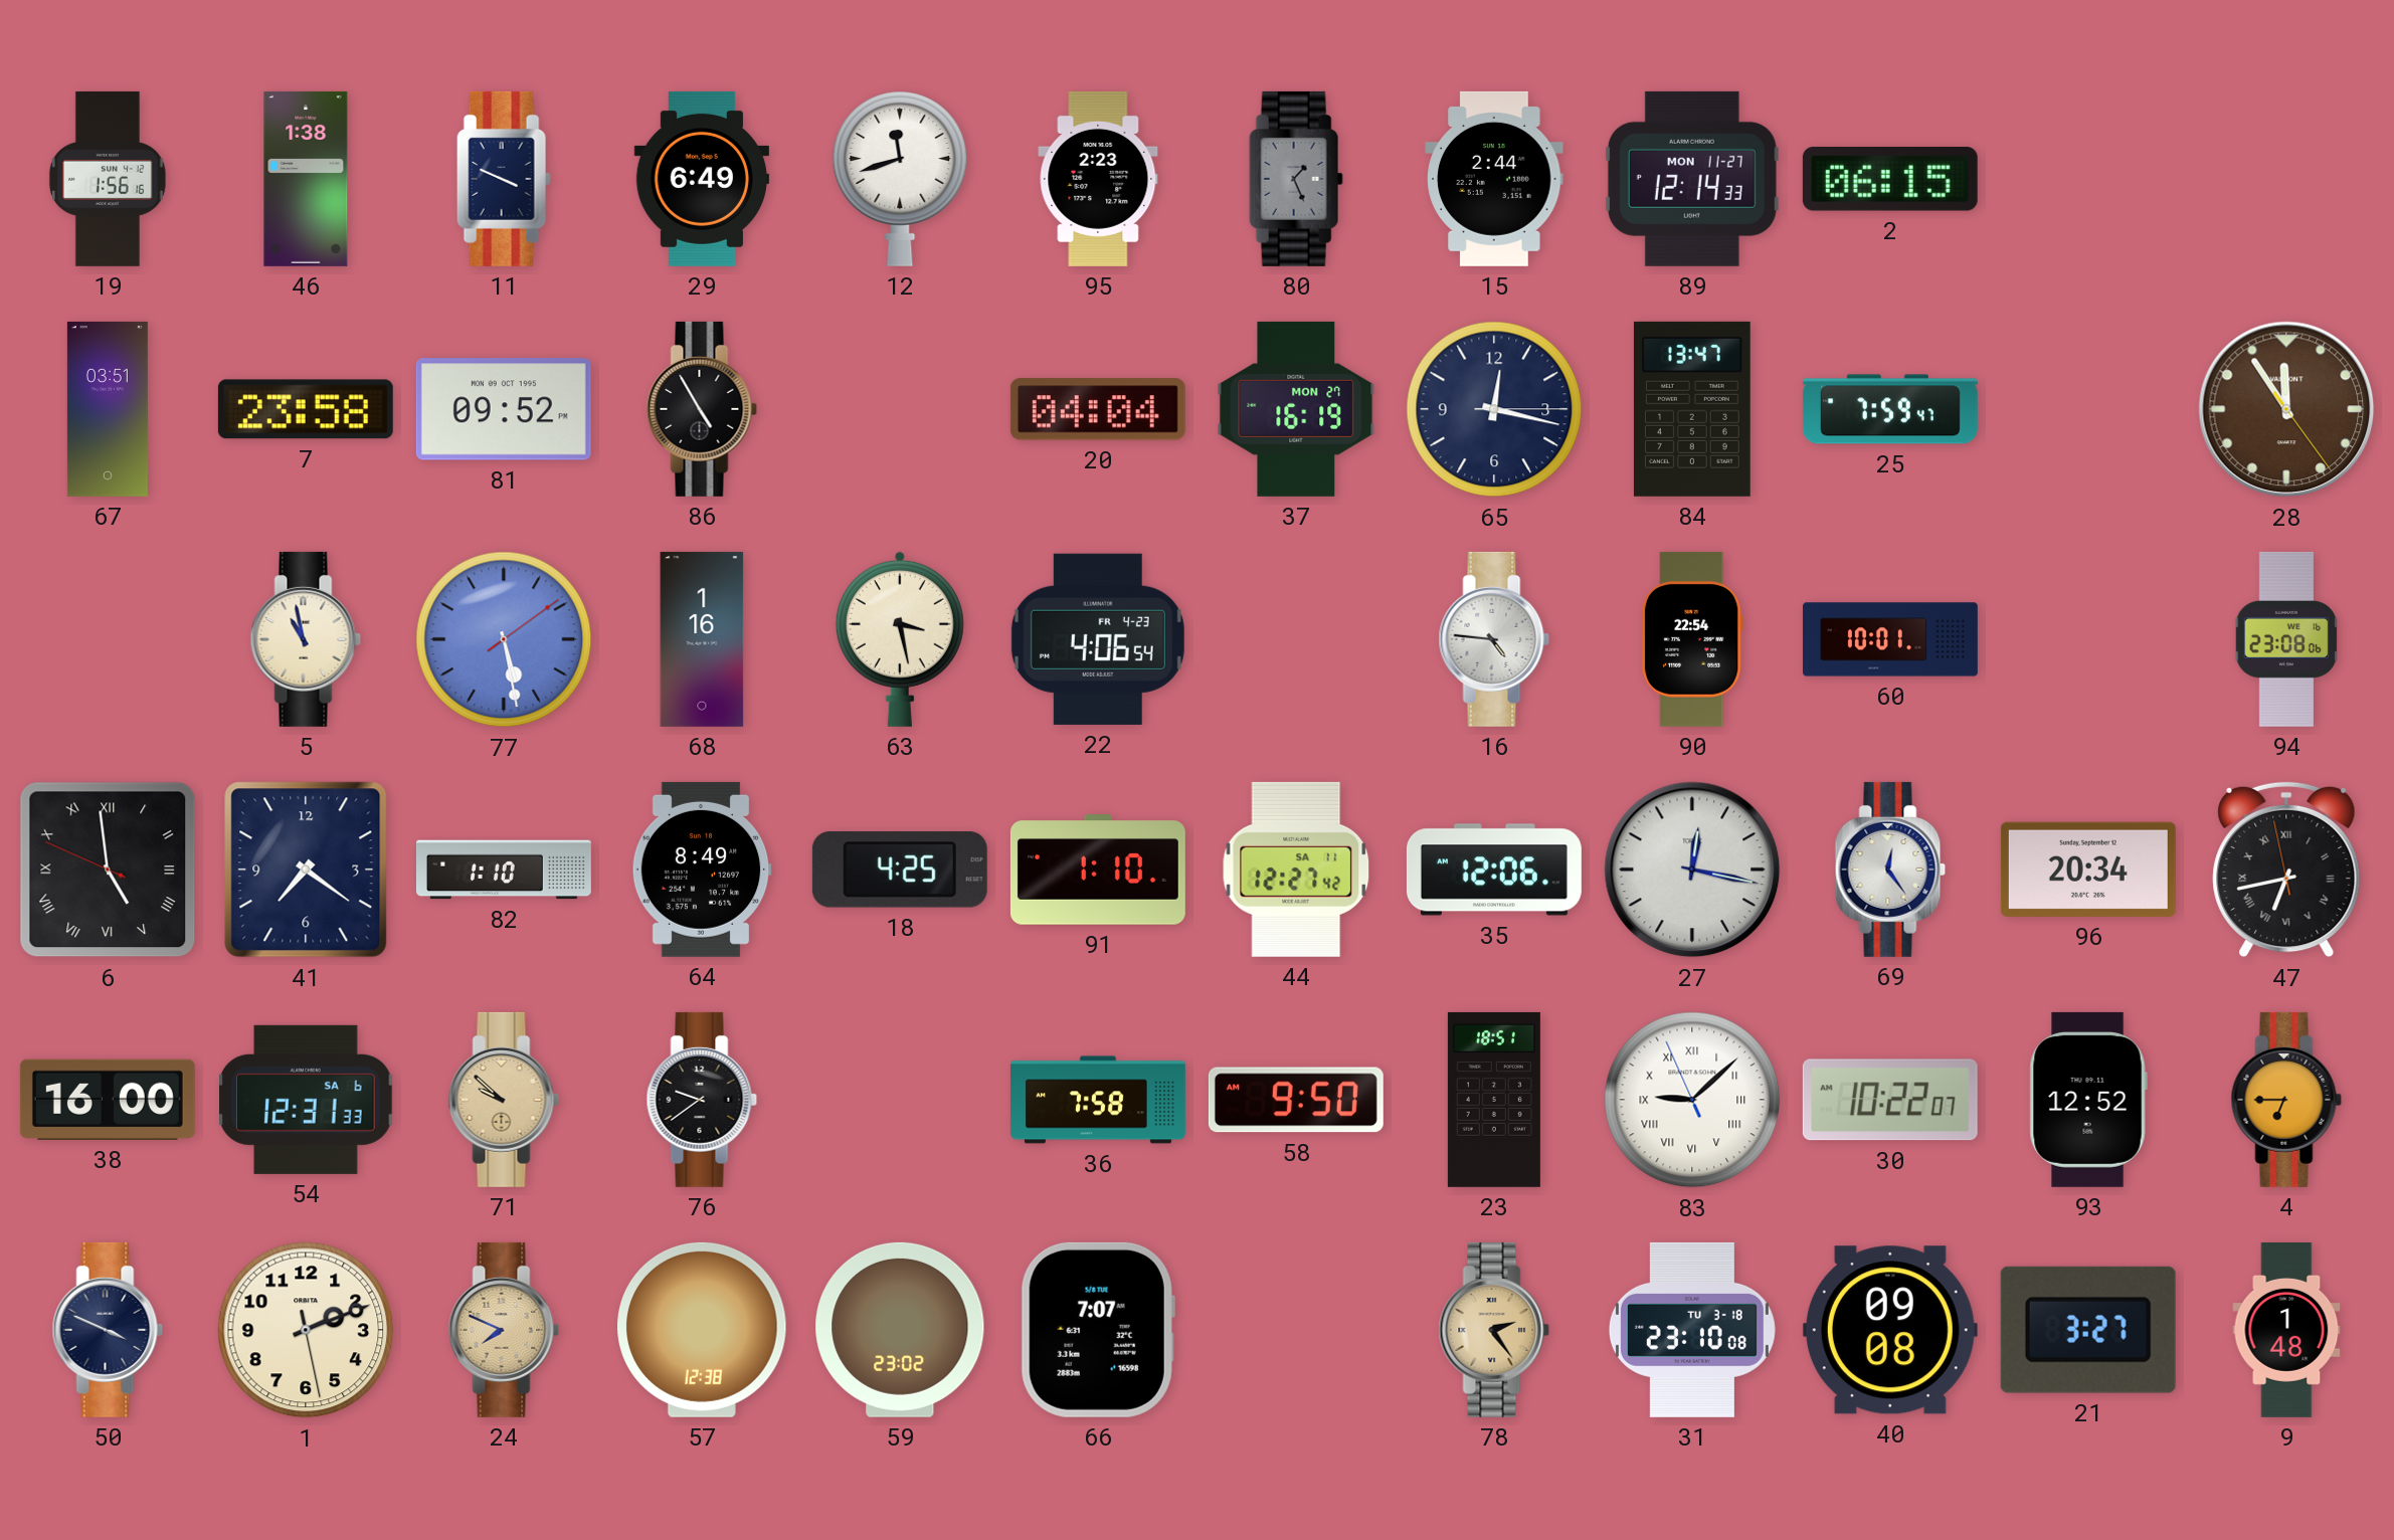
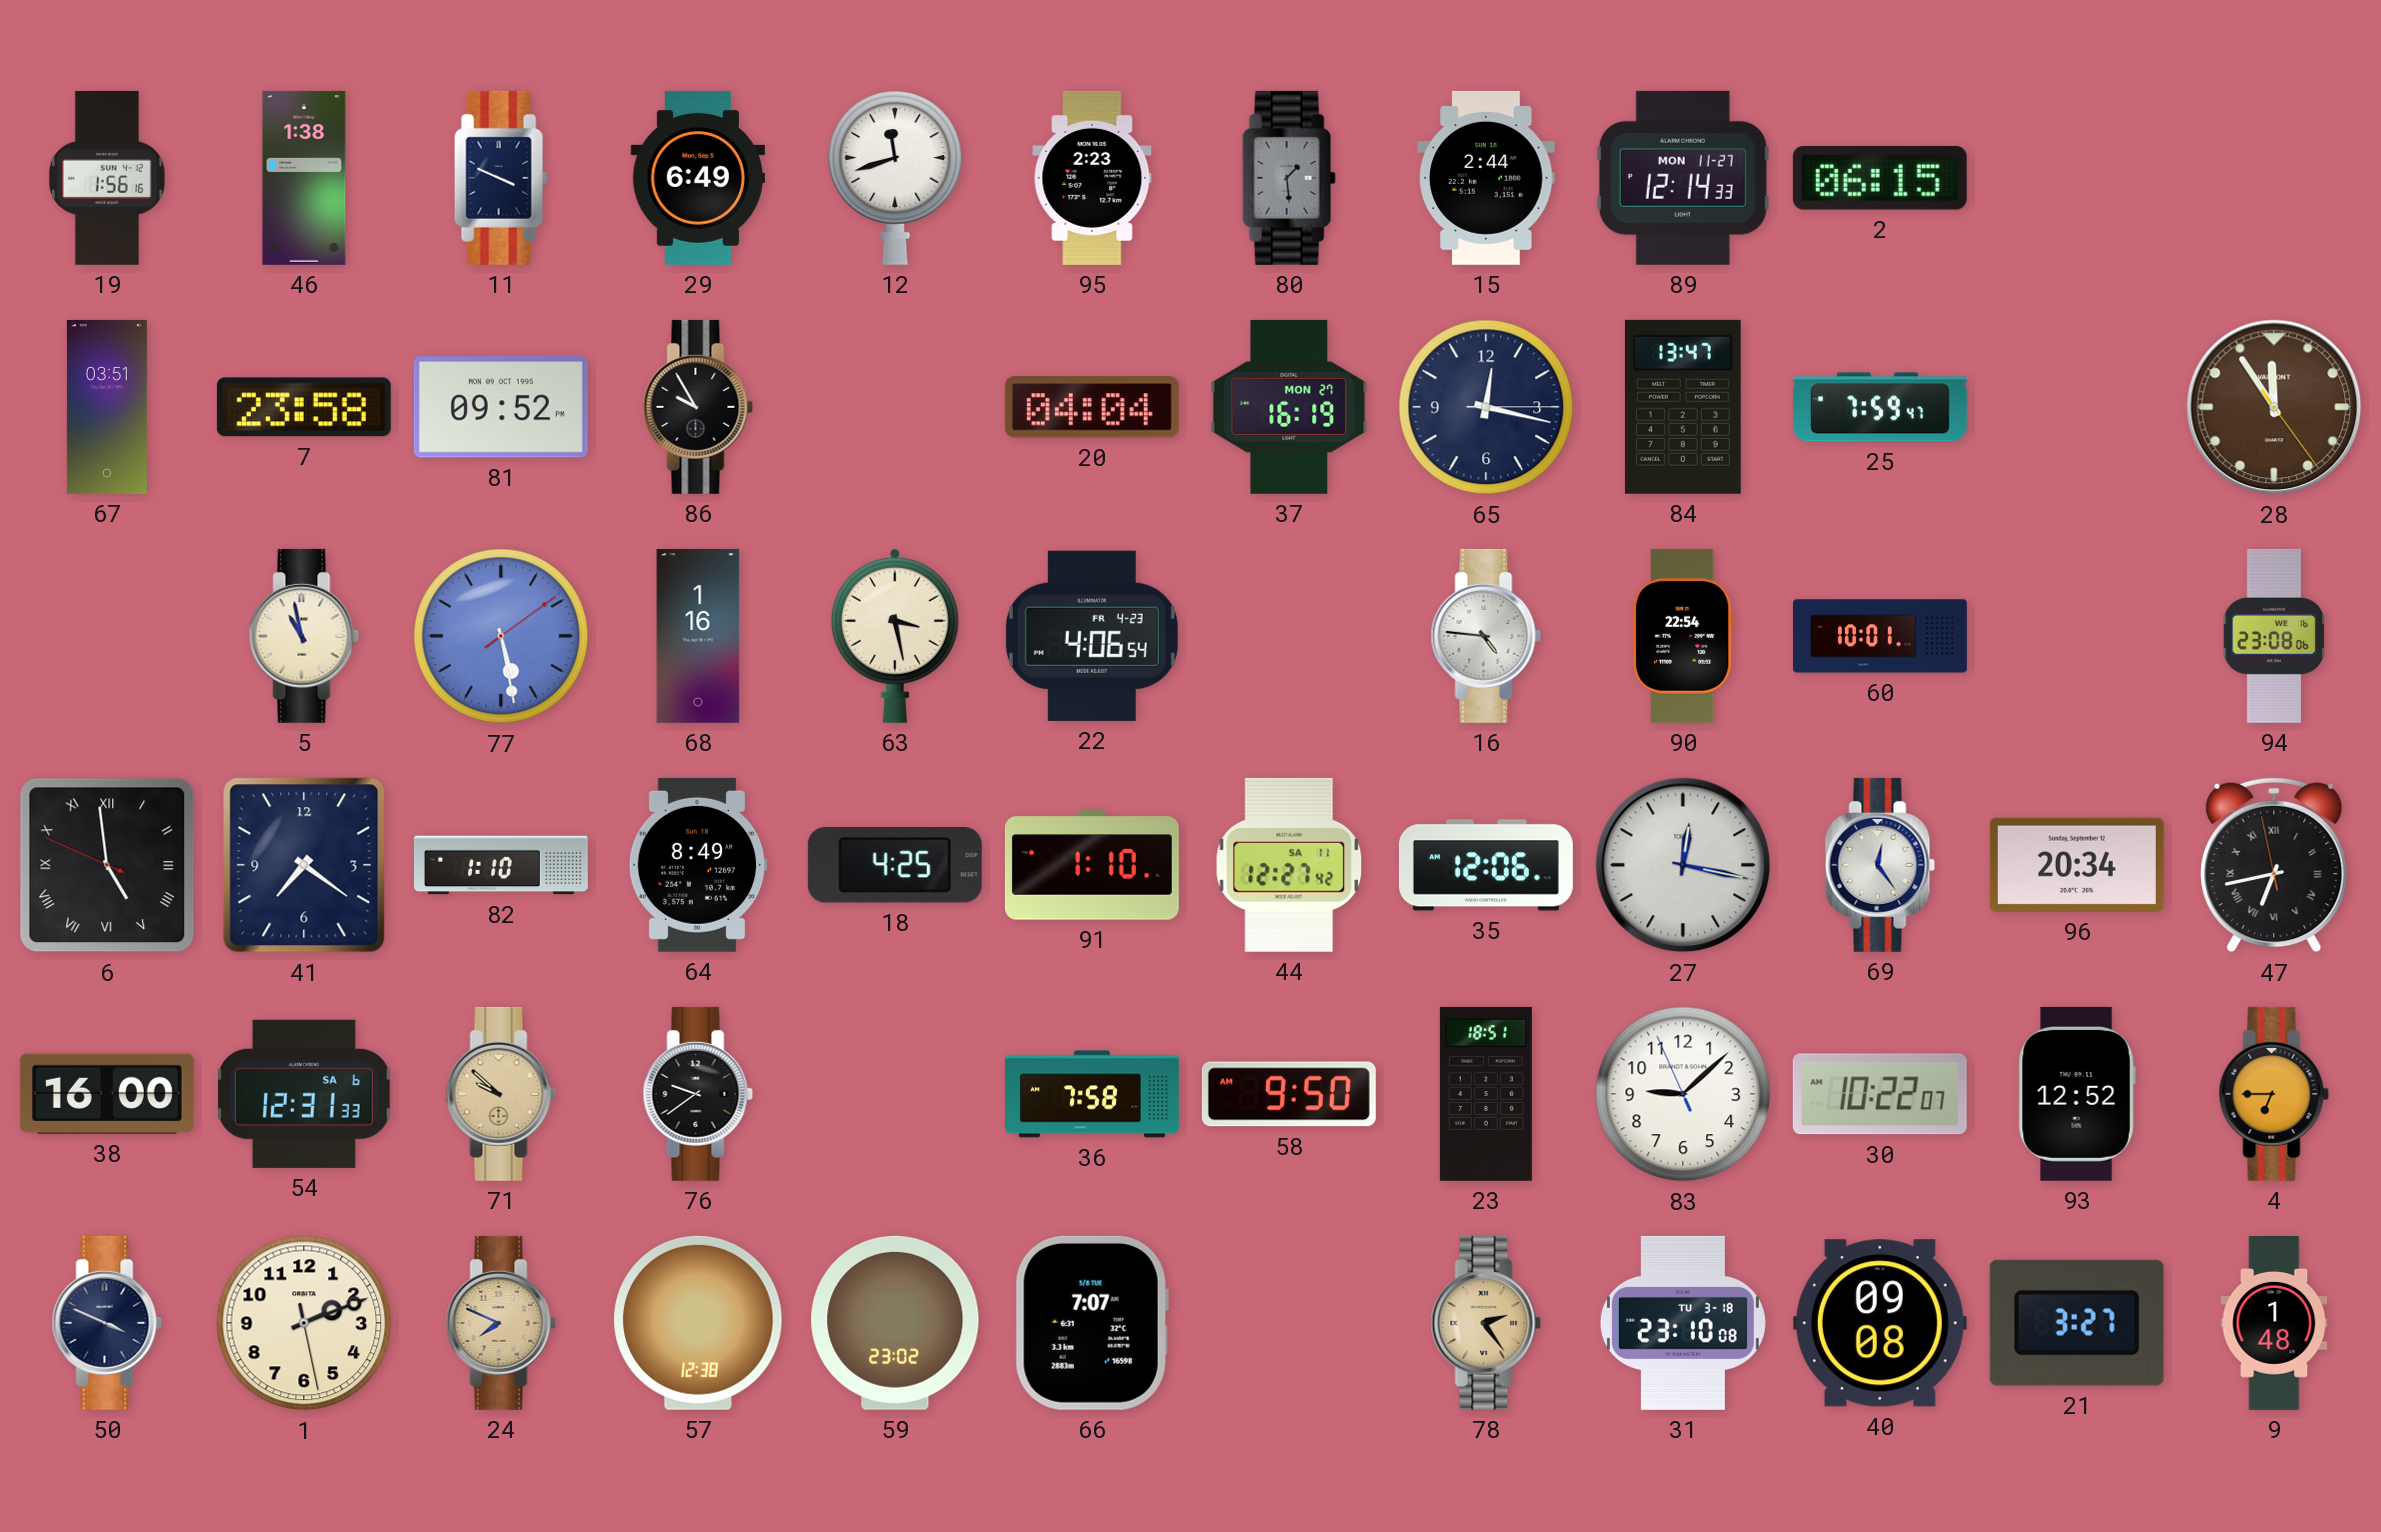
80: 1:26 -> 1:29 (1289, 178)
86: 4:55 -> 9:55 (698, 407)
83 numerals: Roman -> Arabic (1683, 1094)
